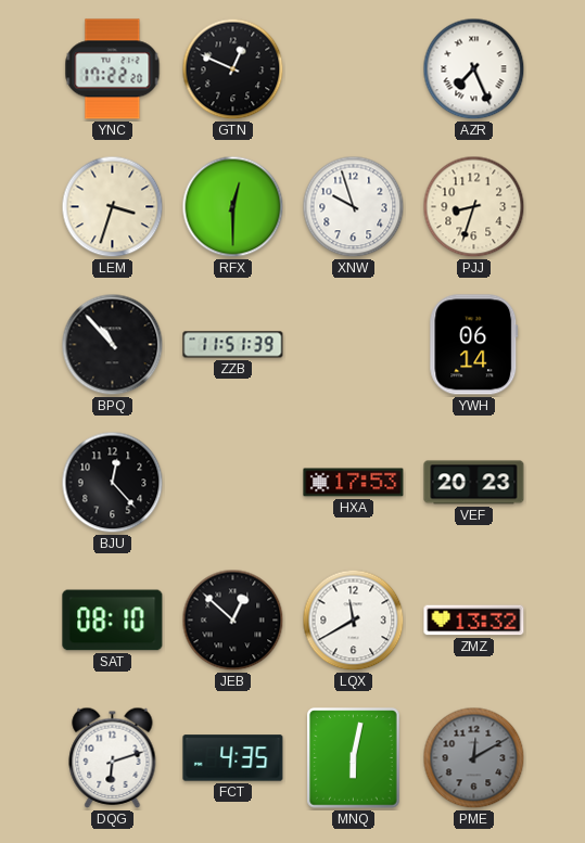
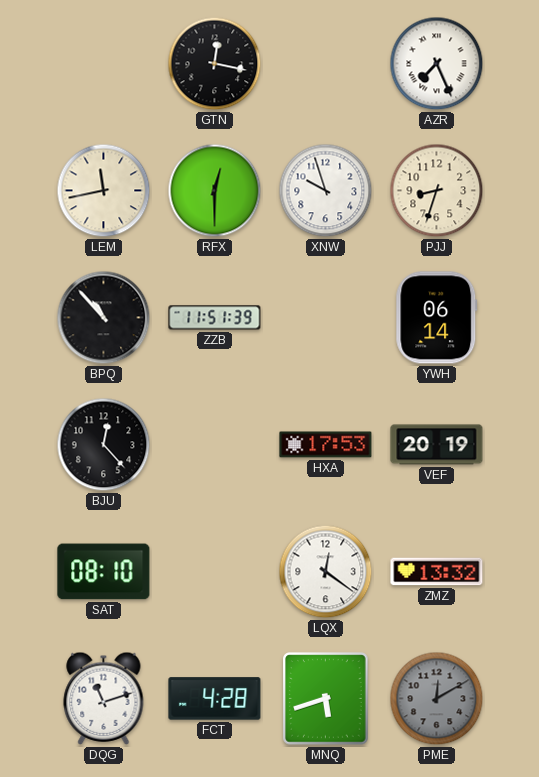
YNC: 17:22 -> none (113, 69)
GTN: 12:49 -> 12:17 (215, 64)
LEM: 3:33 -> 11:43 (104, 191)
VEF: 20:23 -> 20:19 (437, 445)
JEB: 12:52 -> none (233, 621)
LQX: 11:40 -> 12:21 (326, 572)
DQG: 6:12 -> 11:12 (104, 698)
FCT: 4:35 -> 4:28 (215, 699)
MNQ: 6:02 -> 5:42 (326, 699)
